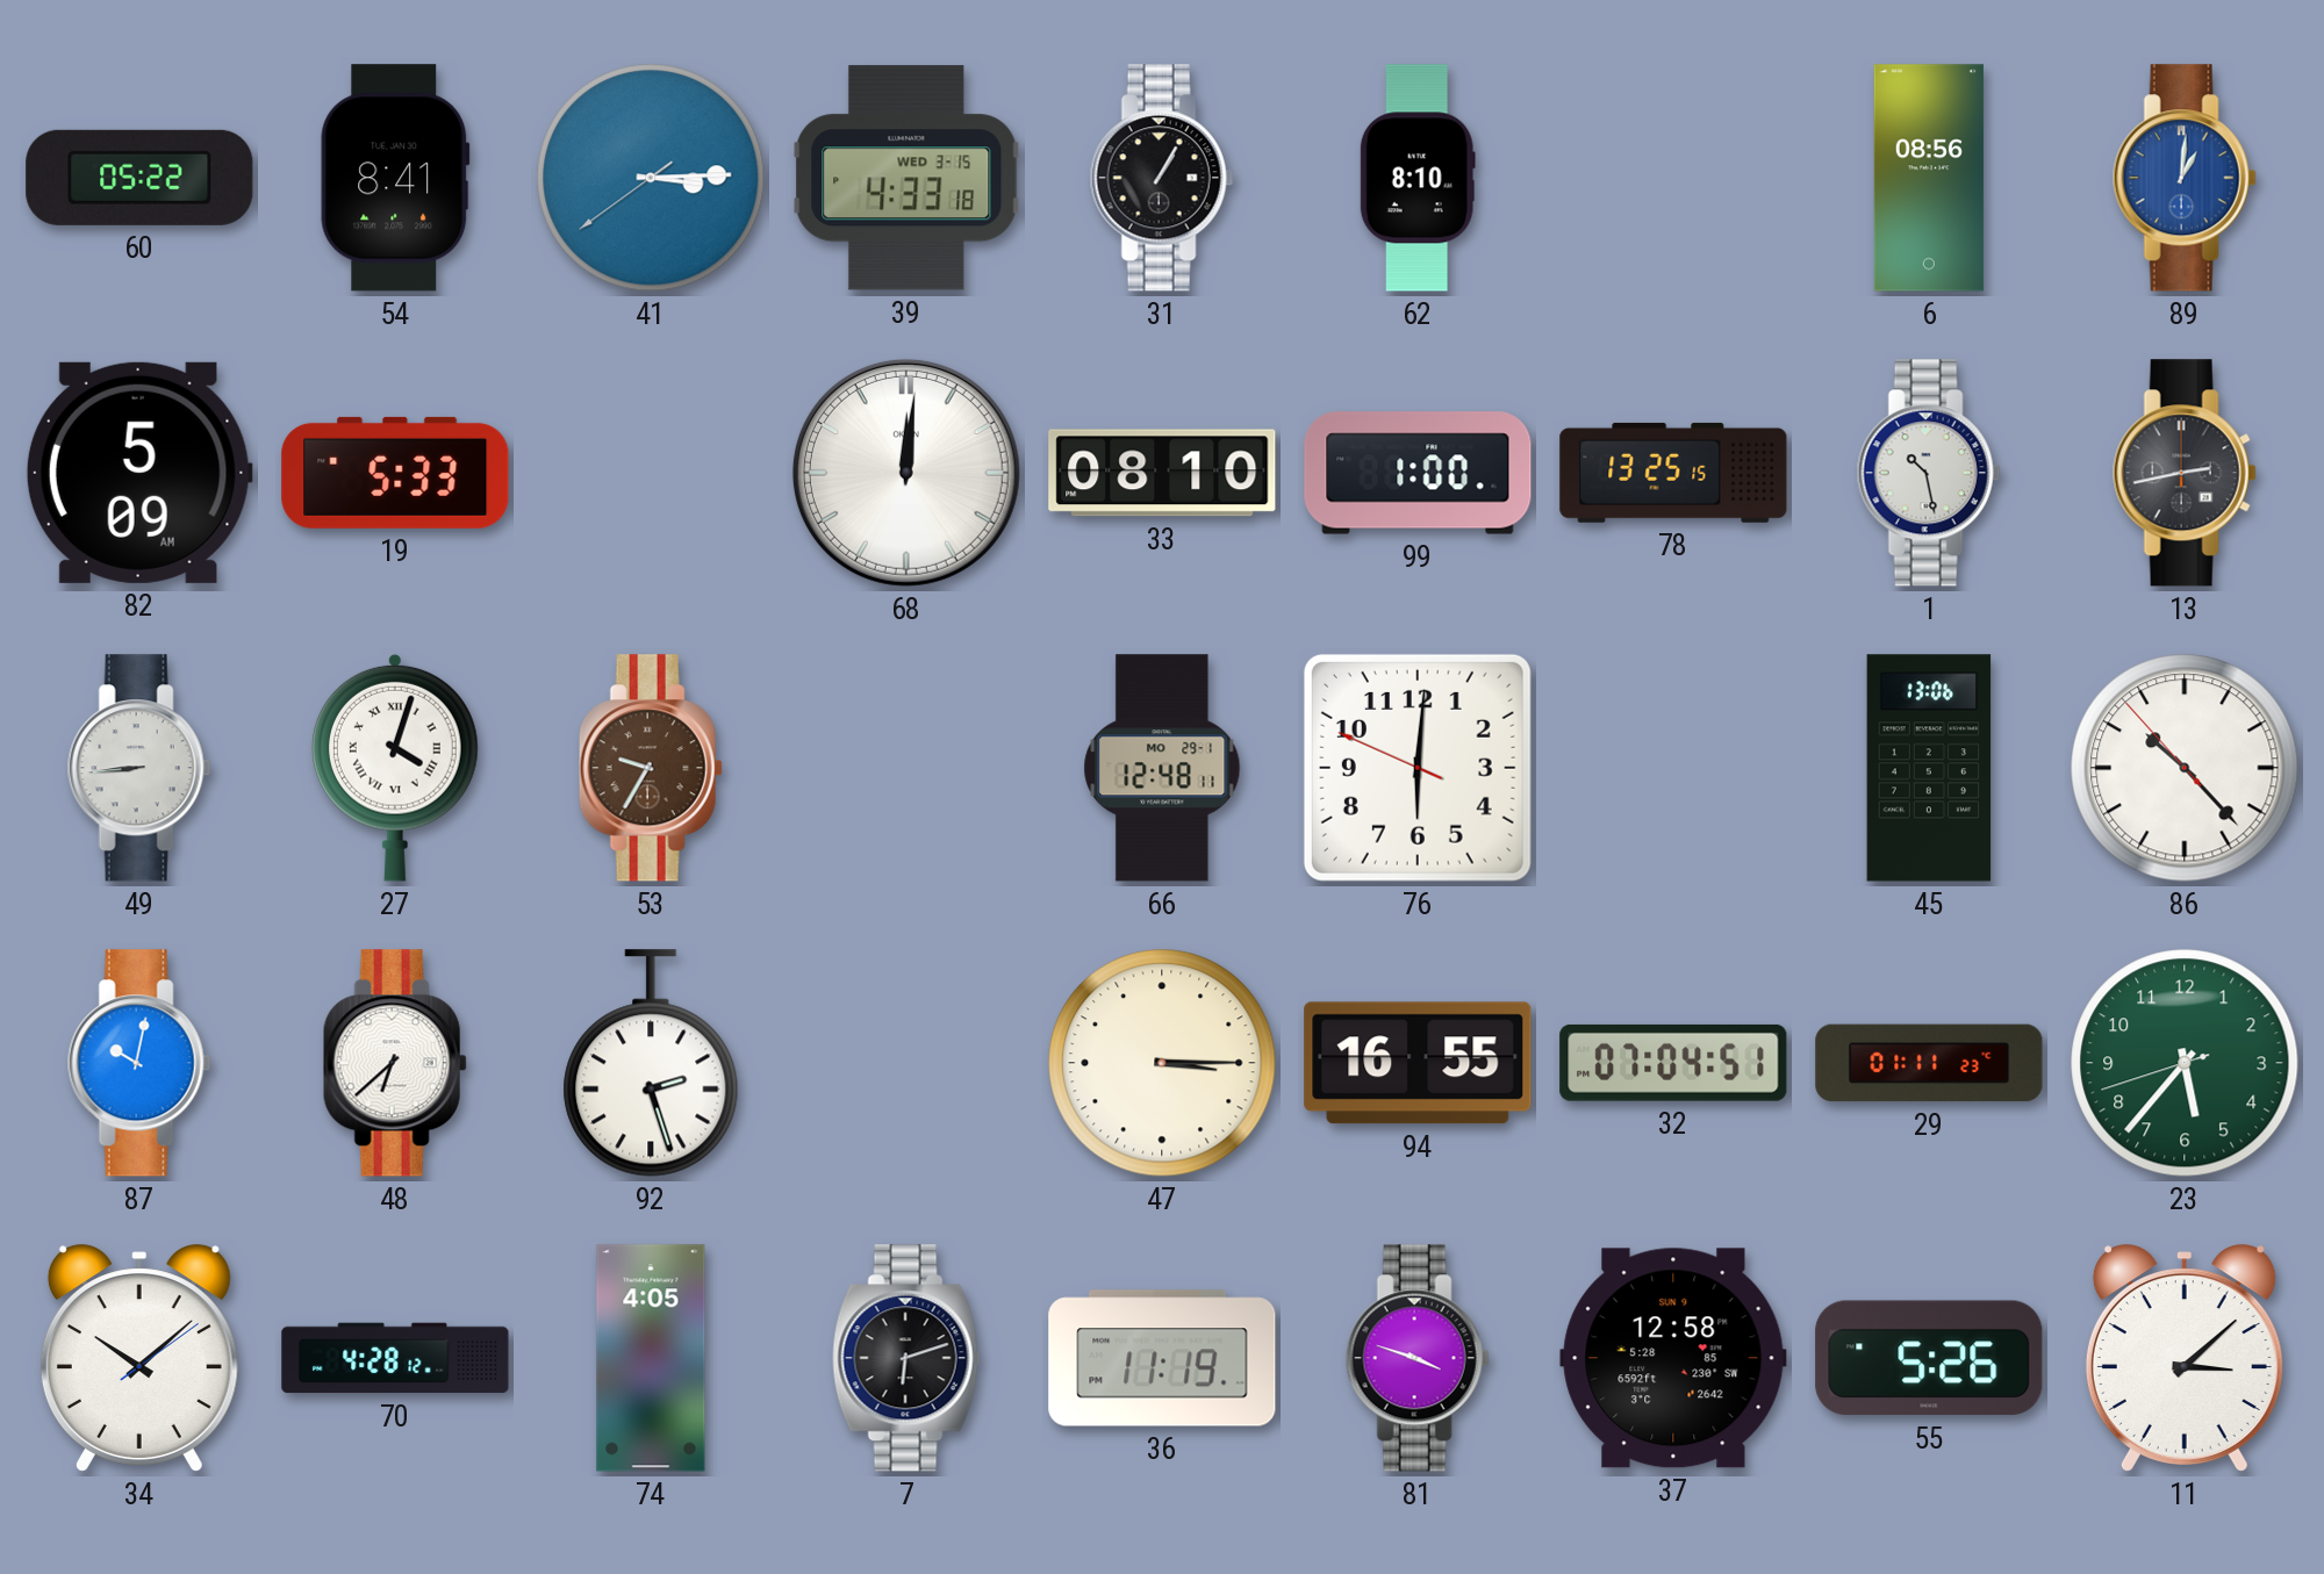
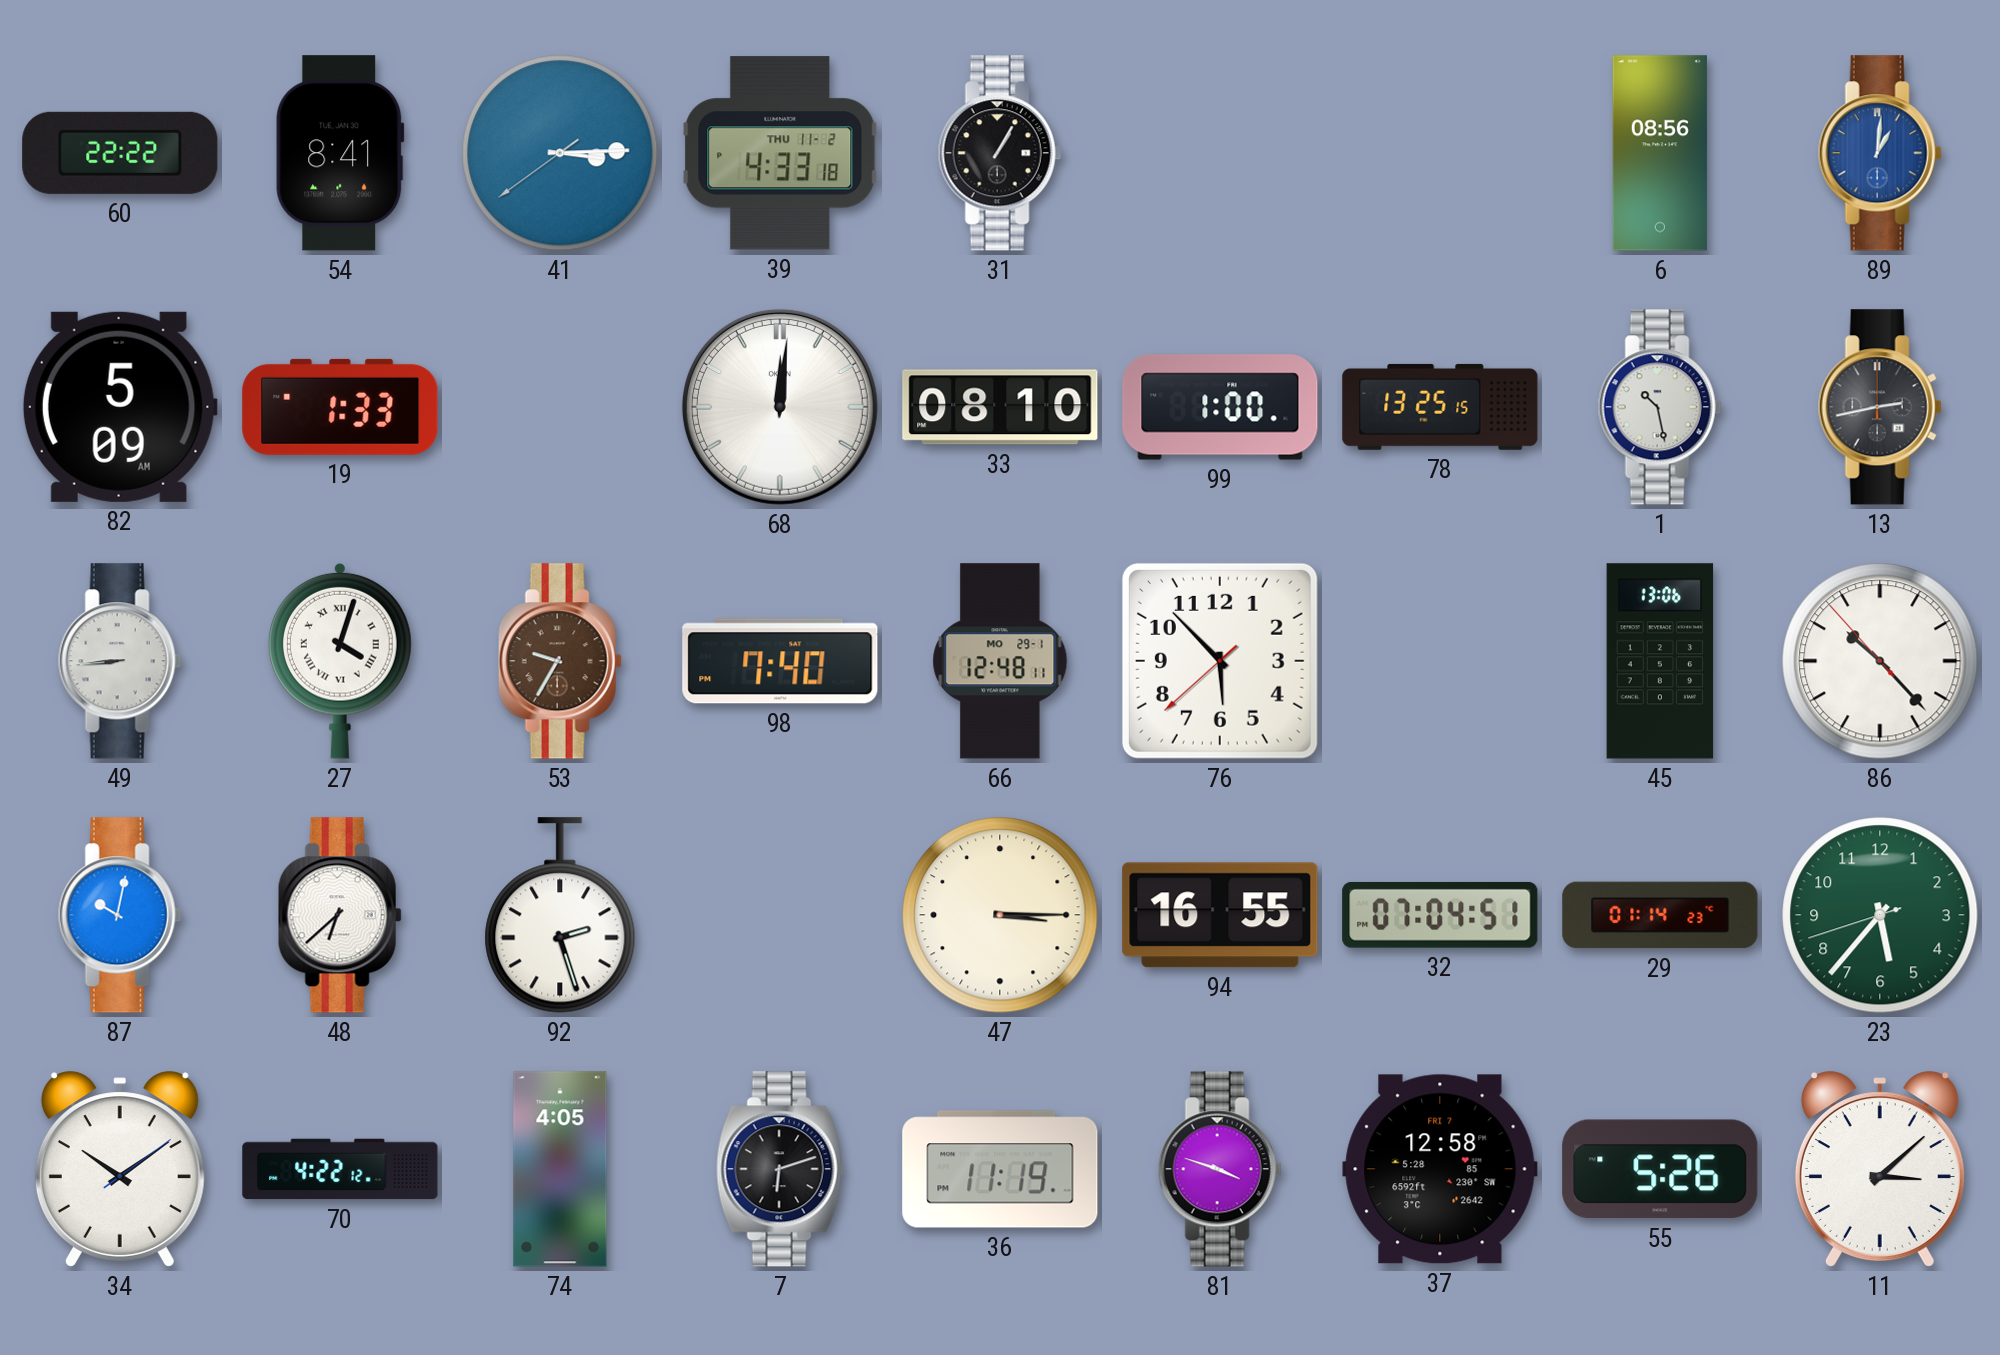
60: 05:22 -> 22:22 (120, 153)
39 date: WED 3-15 -> THU 11-2 (780, 153)
62: 8:10 -> none (1418, 178)
19: 5:33 -> 1:33 (340, 407)
98: none -> 7:40 (780, 661)
76: 6:00 -> 5:52 (1220, 661)
29: 01:11 -> 01:14 (1660, 915)
34: 10:08 -> 10:09 (120, 1169)
70: 4:28 -> 4:22 (340, 1169)
37 date: SUN 9 -> FRI 7 (1440, 1169)
